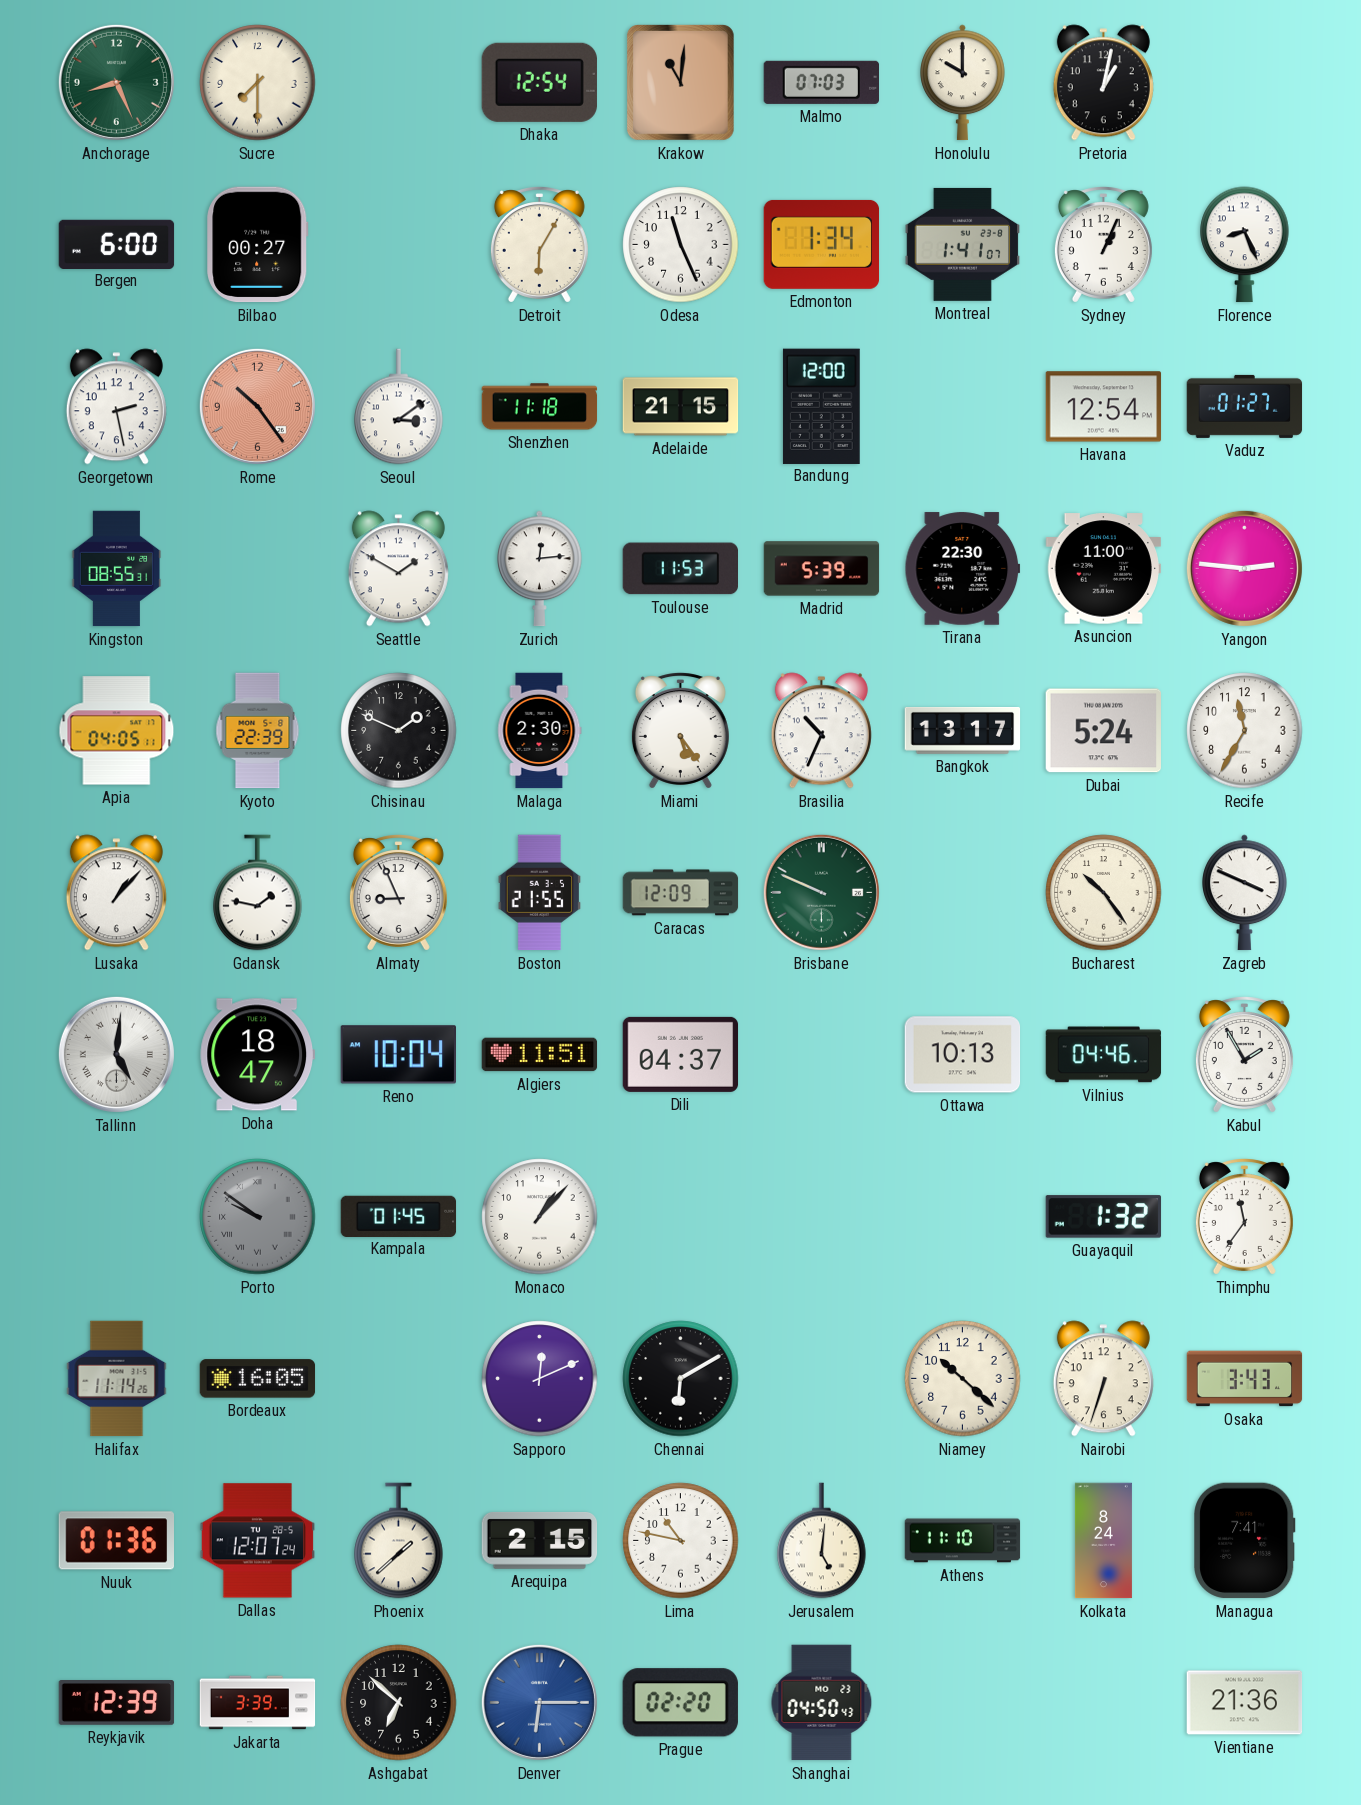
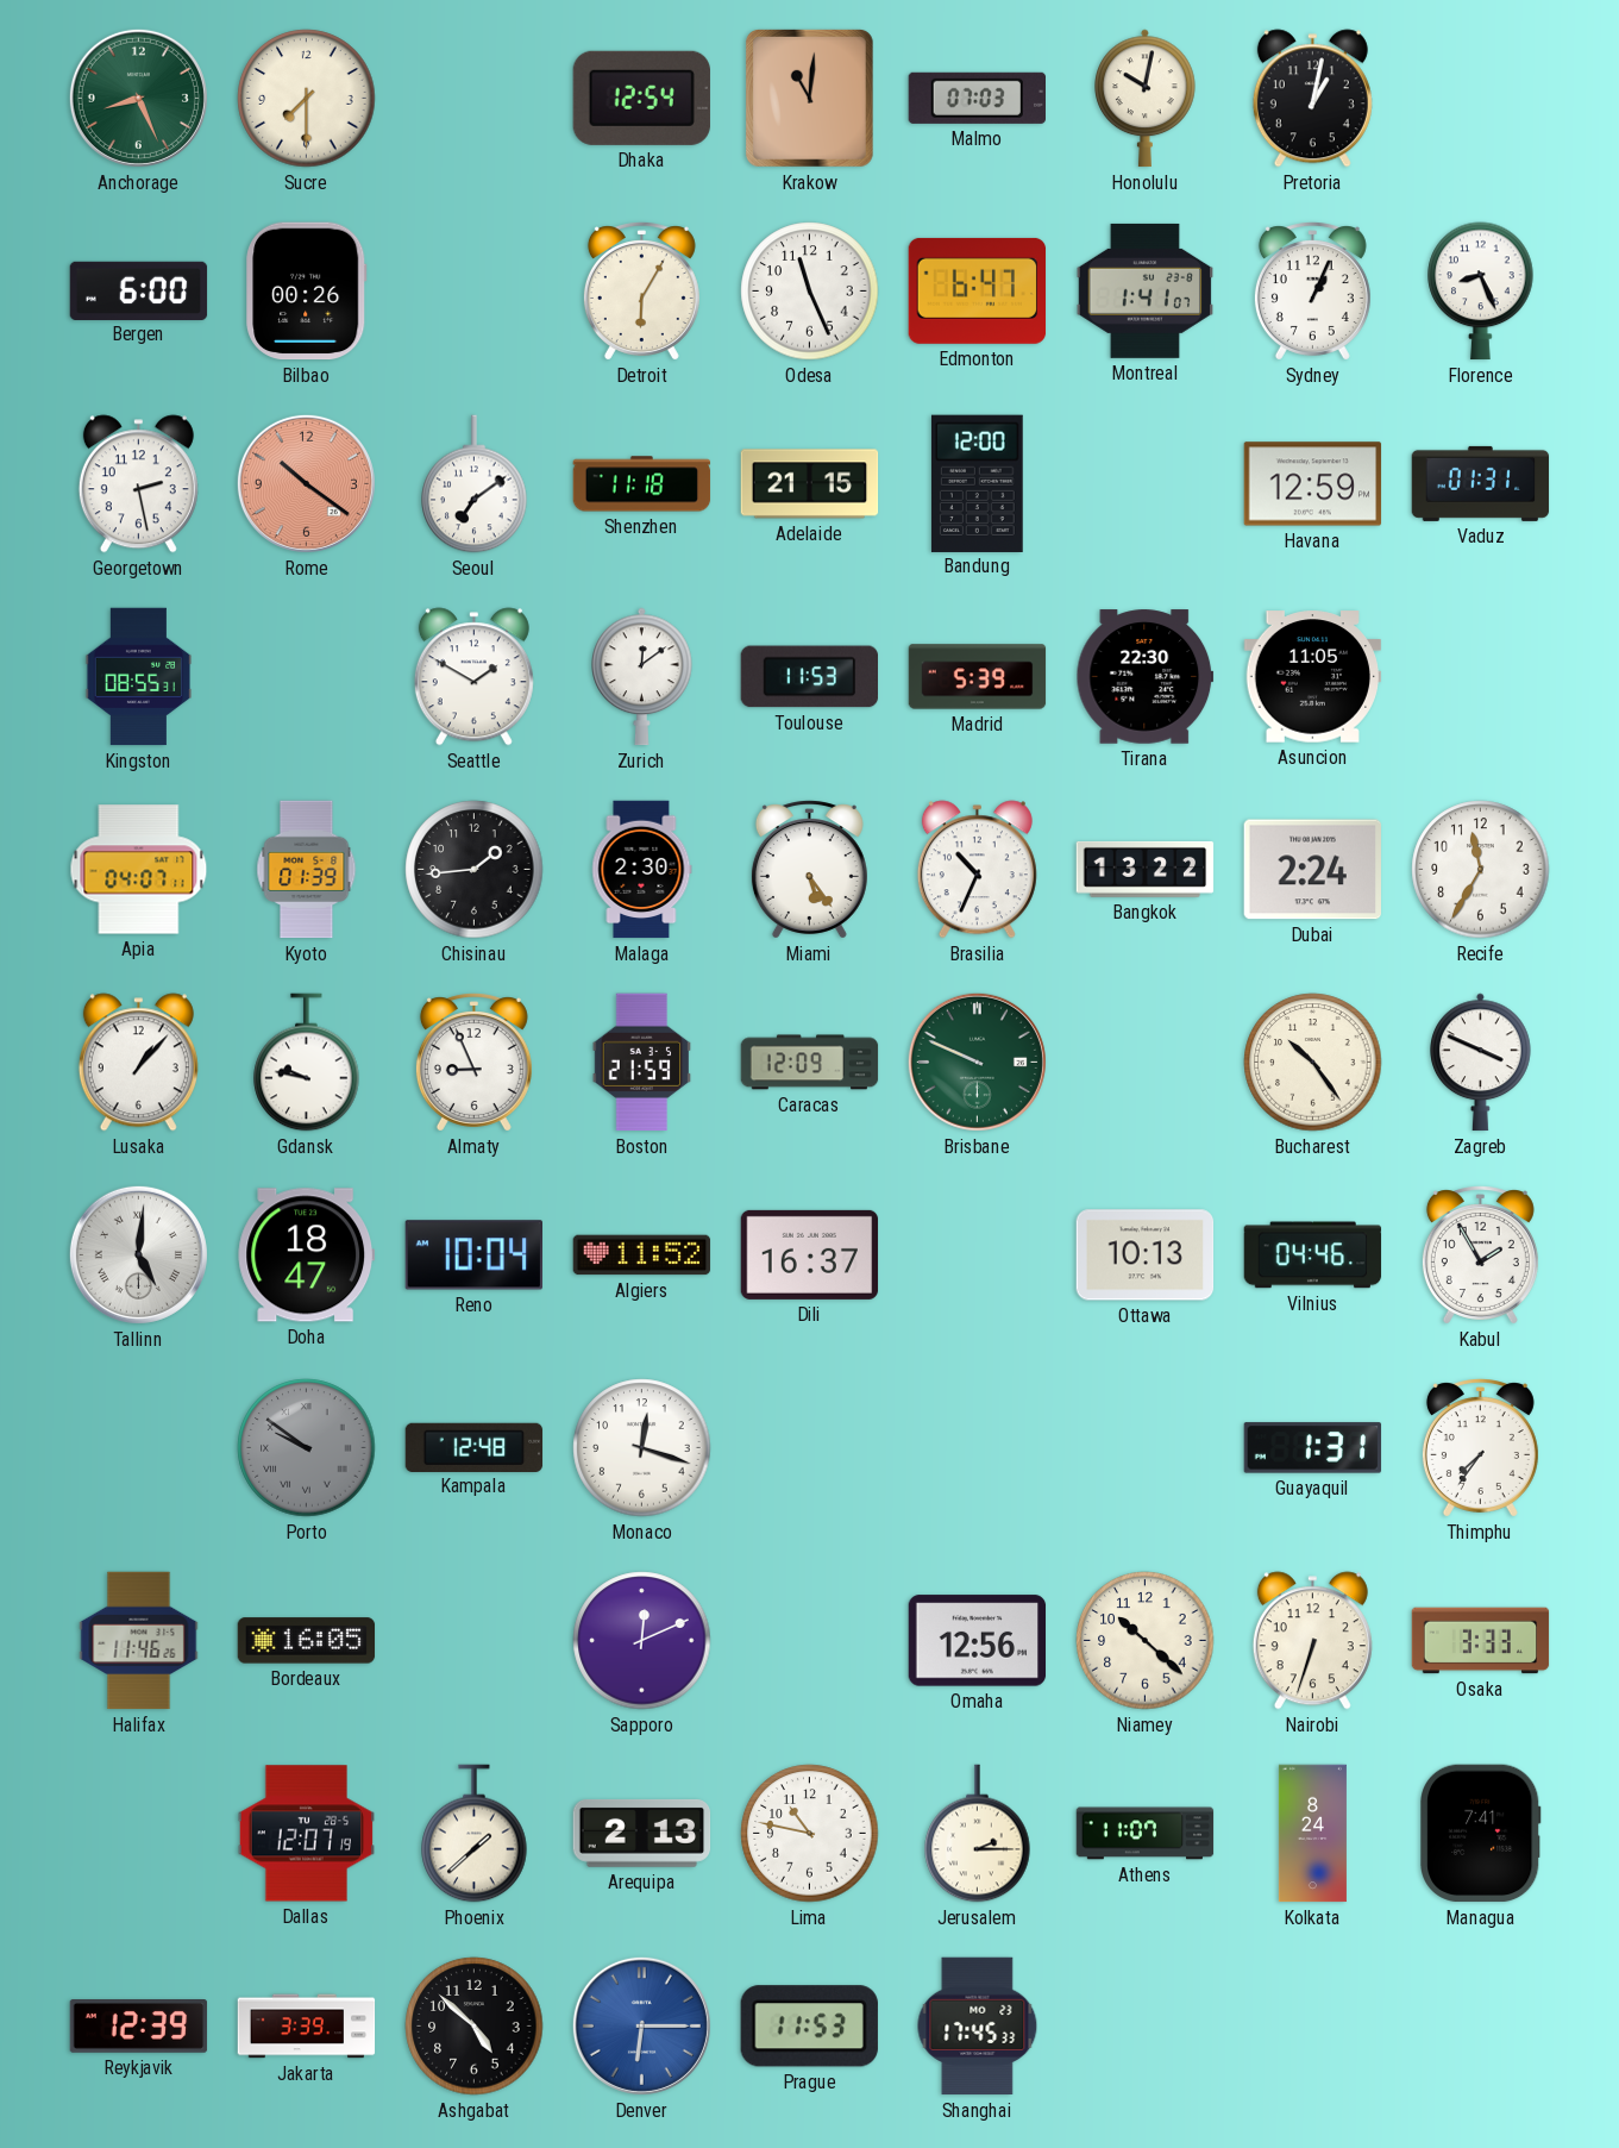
Honolulu: 10:00 -> 10:02 (1146, 99)
Bilbao: 00:27 -> 00:26 (307, 292)
Edmonton: 1:34 -> 6:47 (978, 290)
Rome: 10:24 -> 10:21 (306, 483)
Seoul: 3:09 -> 7:09 (475, 484)
Havana: 12:54 -> 12:59 (1313, 484)
Vaduz: 01:27 -> 01:31 (1481, 483)
Zurich: 12:14 -> 12:09 (642, 677)
Asuncion: 11:00 -> 11:05 (1313, 677)
Yangon: 2:46 -> none (1244, 568)
Apia: 04:05 -> 04:07 (139, 870)
Kyoto: 22:39 -> 01:39 (307, 870)
Chisinau: 1:49 -> 1:44 (475, 870)
Bangkok: 13:17 -> 13:22 (1146, 869)
Dubai: 5:24 -> 2:24 (1312, 870)
Gdansk: 1:47 -> 9:47 (307, 1063)
Boston: 21:55 -> 21:59 (641, 1063)
Algiers: 11:51 -> 11:52 (642, 1255)
Dili: 04:37 -> 16:37 (810, 1254)
Kampala: 01:45 -> 12:48 (475, 1447)
Monaco: 1:07 -> 12:18 (642, 1448)
Guayaquil: 1:32 -> 1:31 (1313, 1448)
Thimphu: 11:36 -> 7:36 (1480, 1448)
Halifax: 11:14 -> 11:46 (139, 1641)
Chennai: 6:10 -> none (681, 1379)
Omaha: none -> 12:56 (978, 1641)
Osaka: 3:43 -> 3:33 (1481, 1641)
Nuuk: 01:36 -> none (116, 1541)
Dallas: 12:07:24 -> 12:07:19 (307, 1834)
Arequipa: 2:15 -> 2:13 (642, 1833)
Jerusalem: 5:01 -> 2:15 (978, 1834)
Athens: 11:10 -> 11:07 (1146, 1834)
Ashgabat: 6:52 -> 4:52 (475, 2027)
Prague: 02:20 -> 11:53 (809, 2027)
Shanghai: 04:50 -> 17:45 (978, 2027)
Vientiane: 21:36 -> none (1245, 1703)
